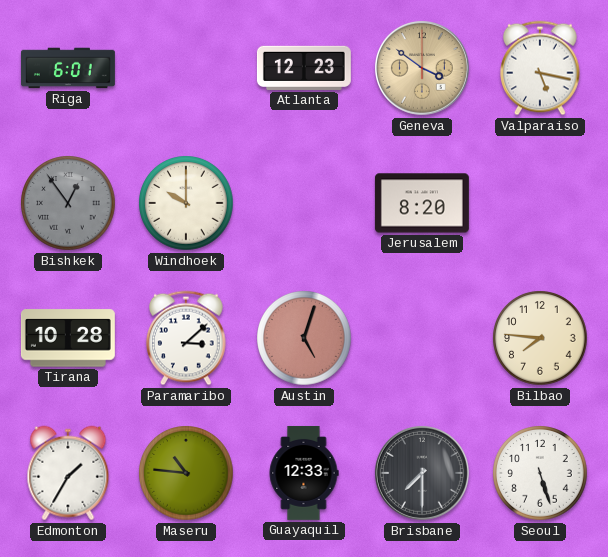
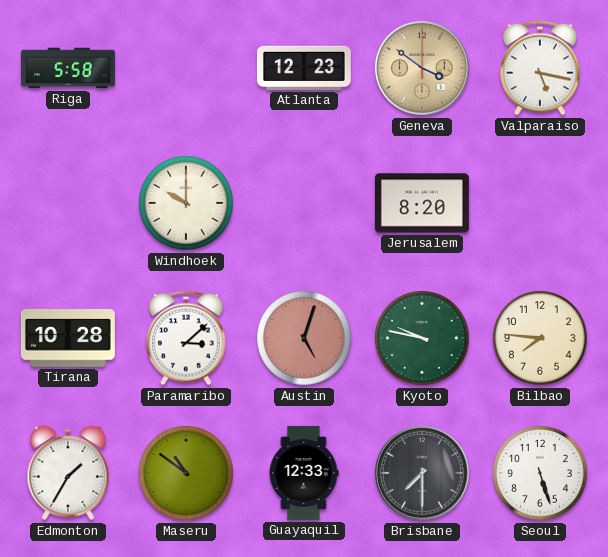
Riga: 6:01 -> 5:58 (68, 68)
Bishkek: 12:54 -> none (68, 203)
Kyoto: none -> 9:47 (422, 338)
Maseru: 10:46 -> 10:51 (186, 473)
